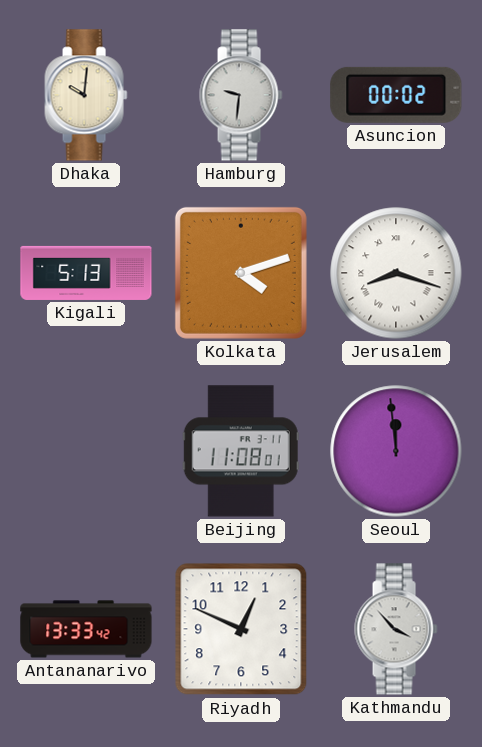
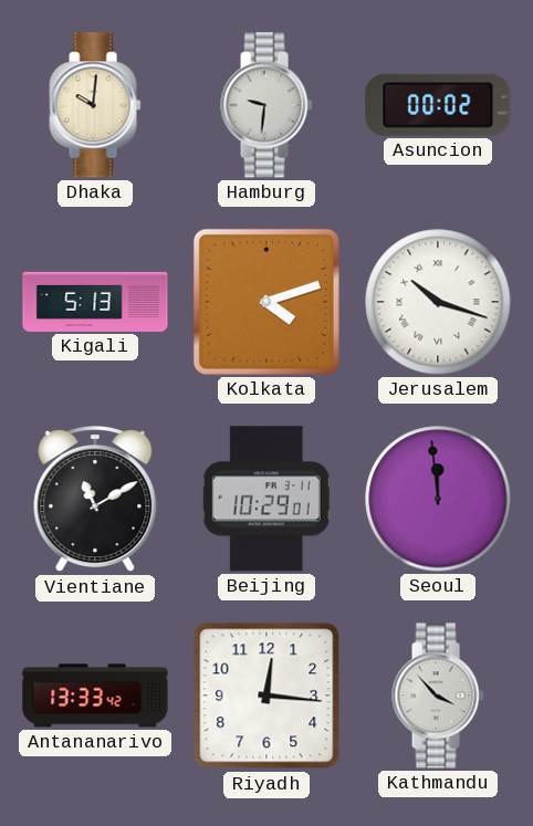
Jerusalem: 8:18 -> 10:18 (438, 302)
Vientiane: none -> 11:10 (95, 500)
Beijing: 11:08 -> 10:29 (266, 499)
Riyadh: 12:49 -> 12:16 (266, 696)
